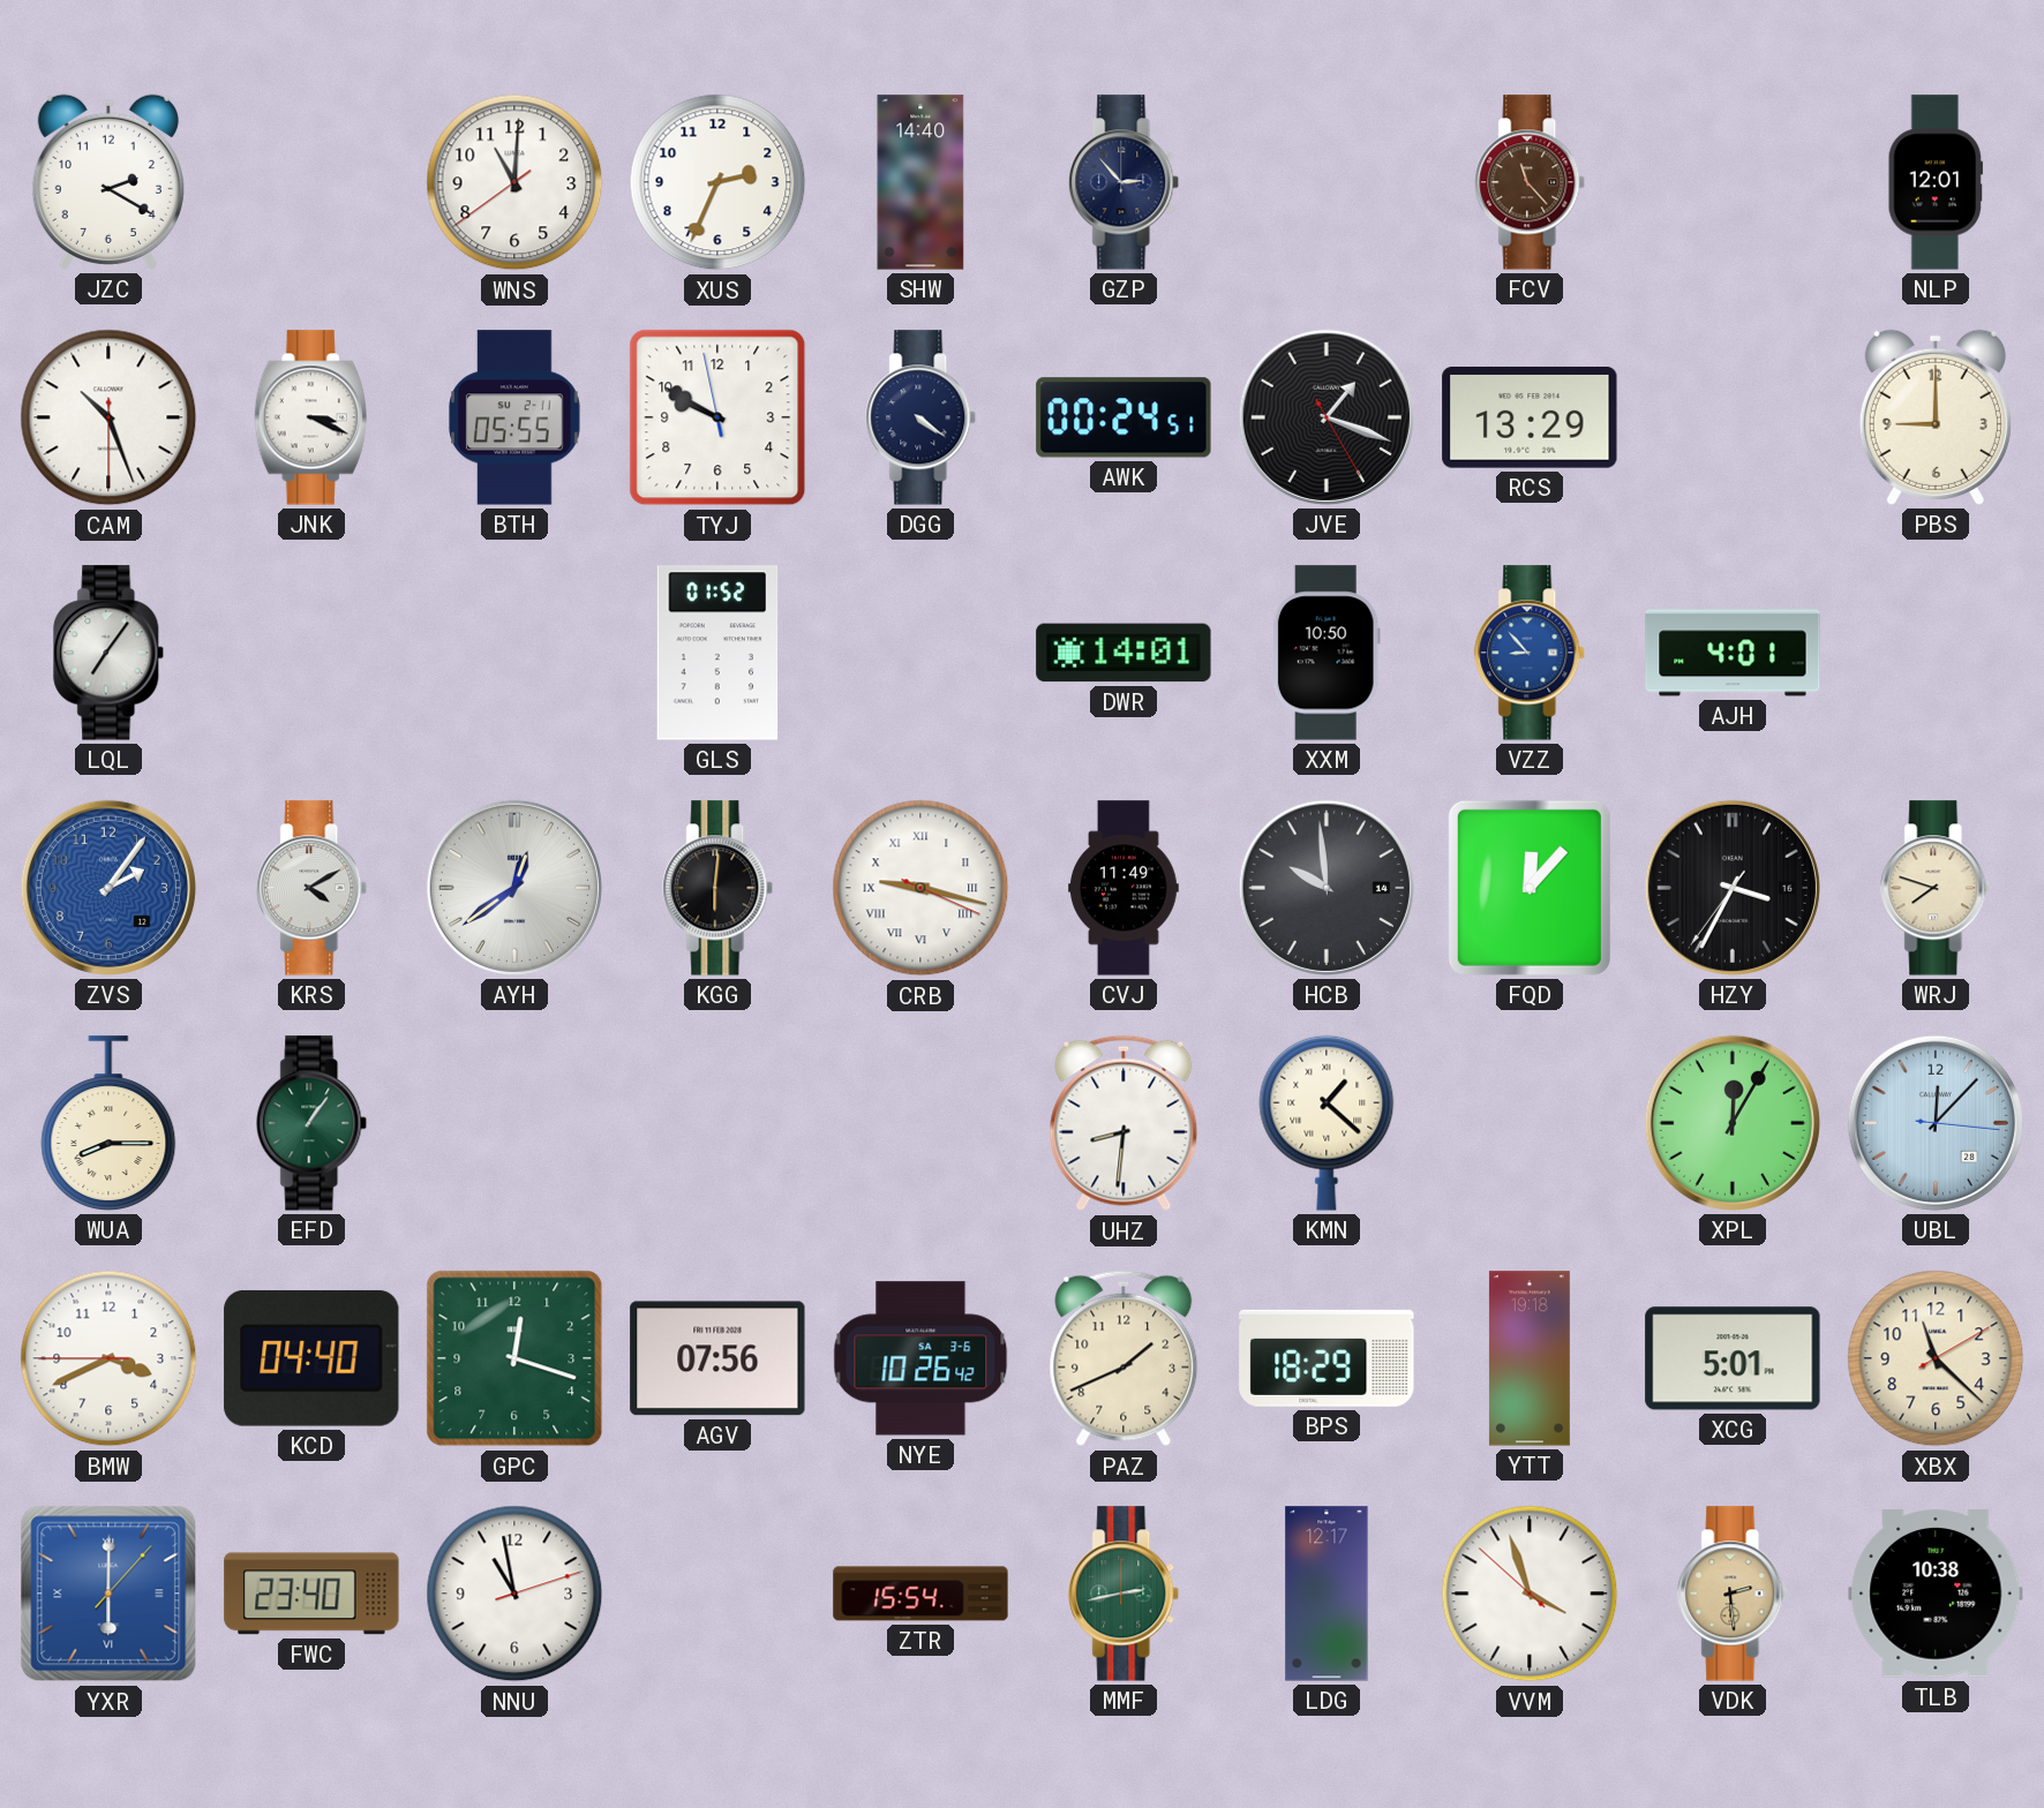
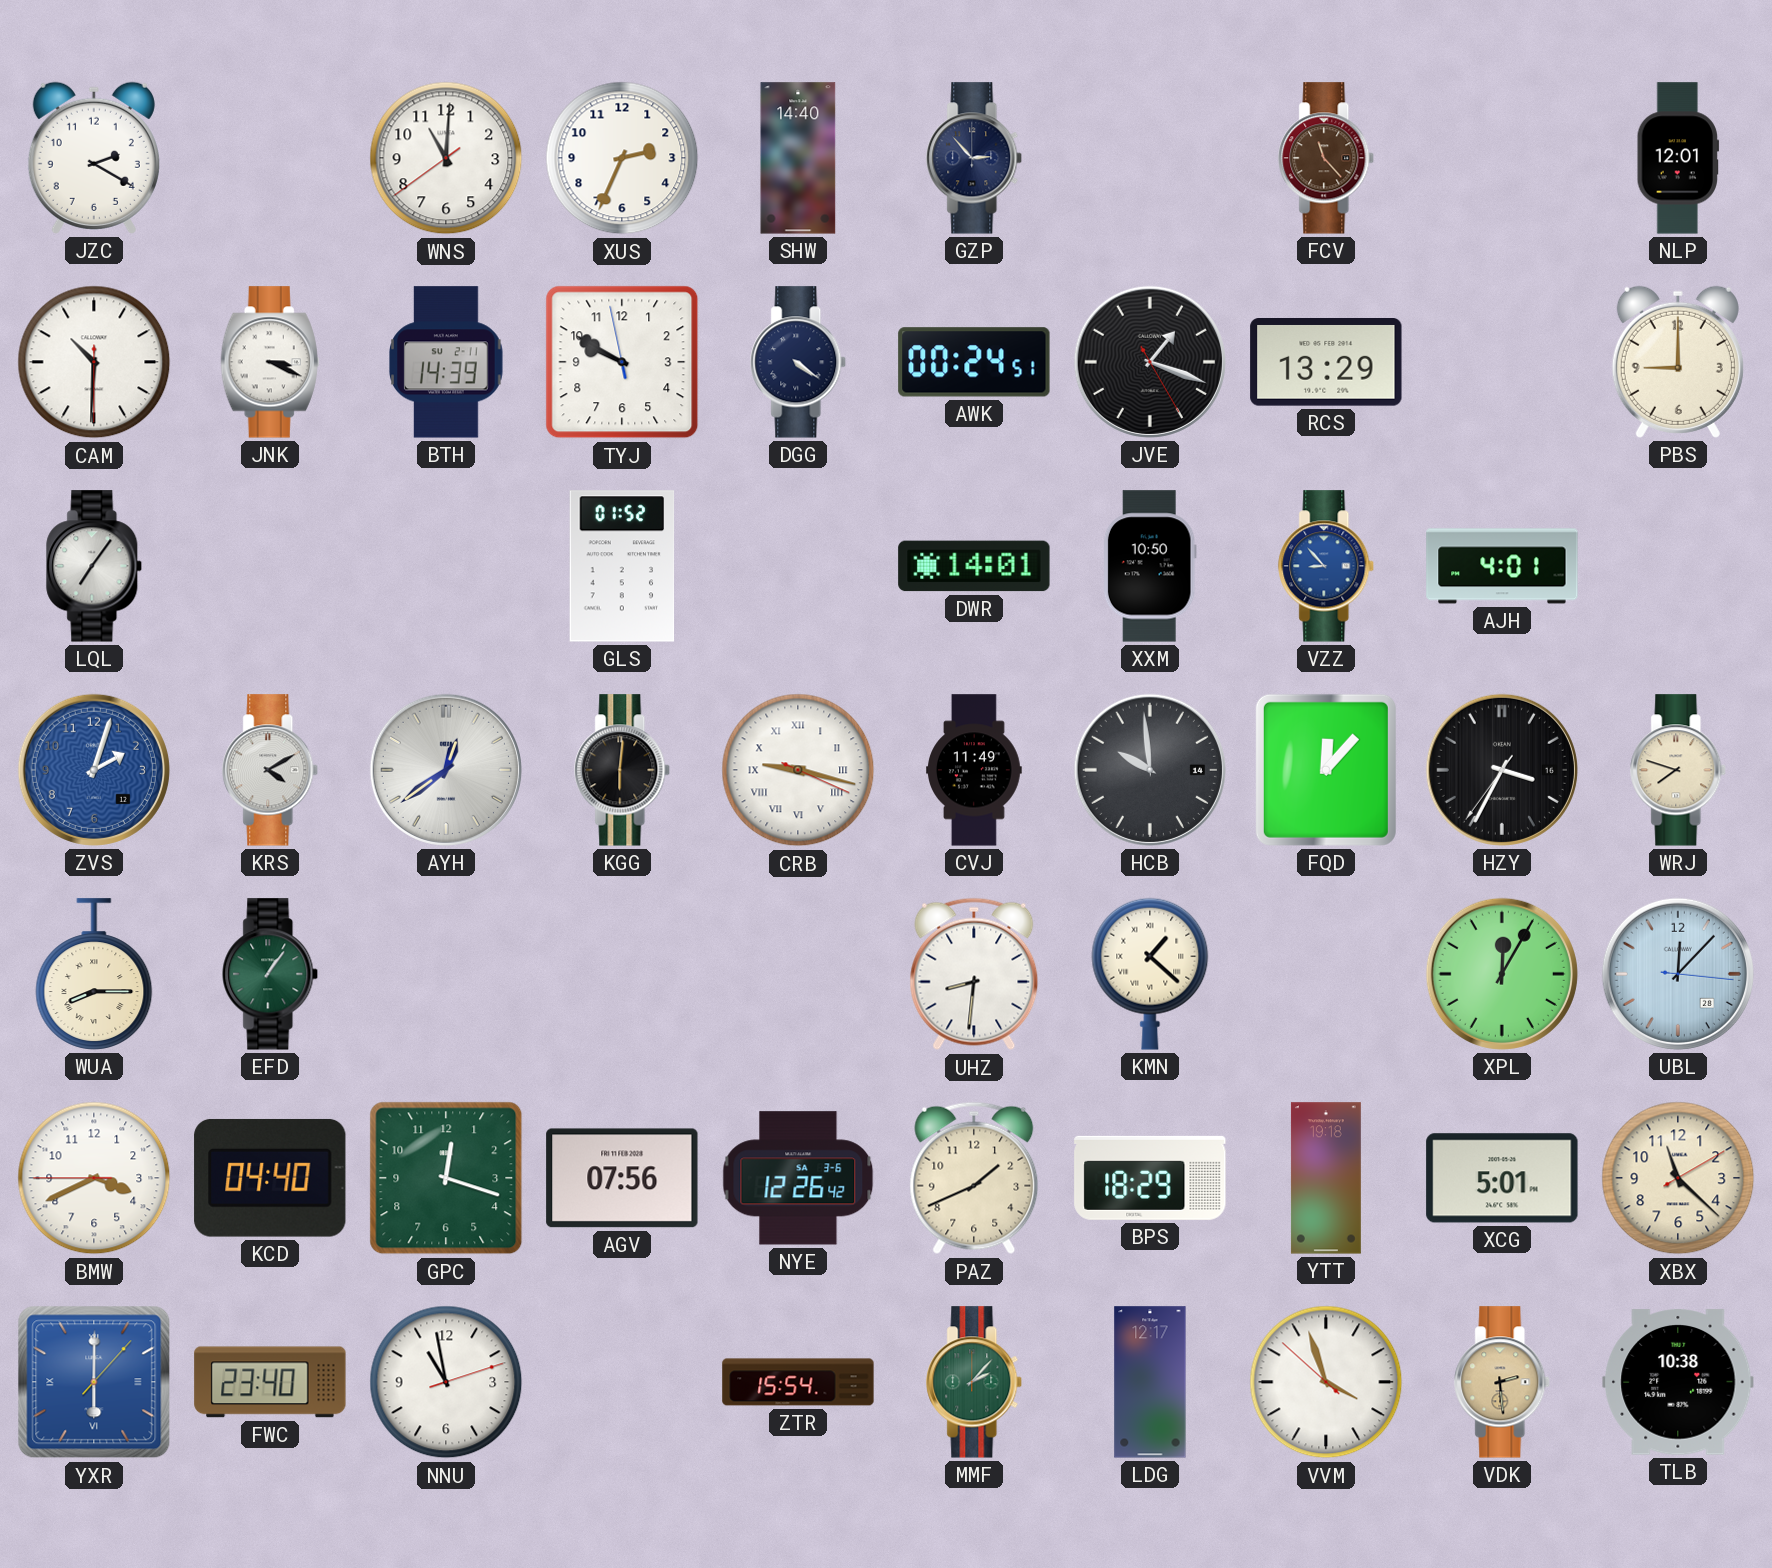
CAM: 10:26 -> 10:30 (94, 362)
BTH: 05:55 -> 14:39 (447, 362)
ZVS: 2:06 -> 2:03 (94, 770)
NYE: 10:26 -> 12:26 (798, 1178)
MMF: 2:43 -> 2:07 (975, 1382)
